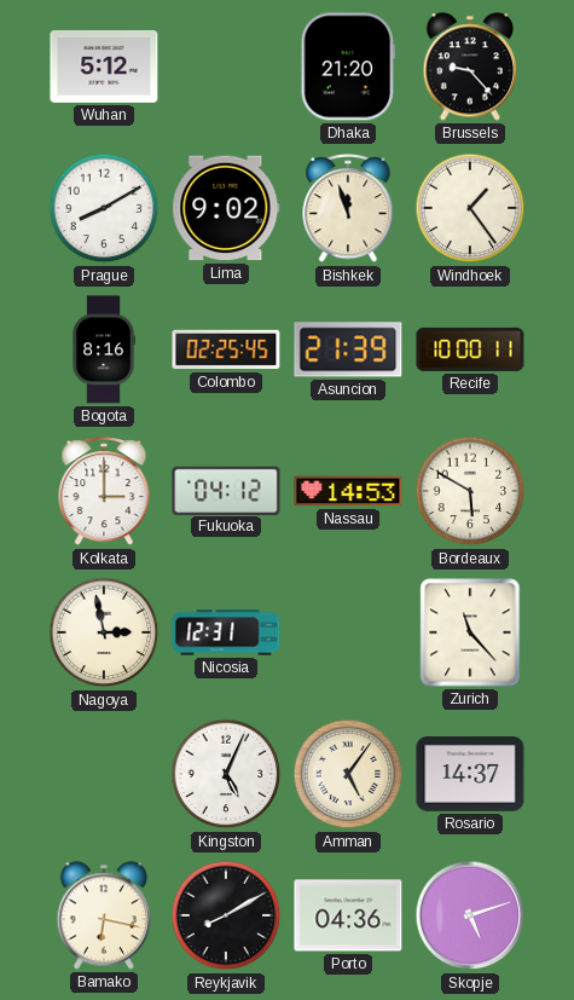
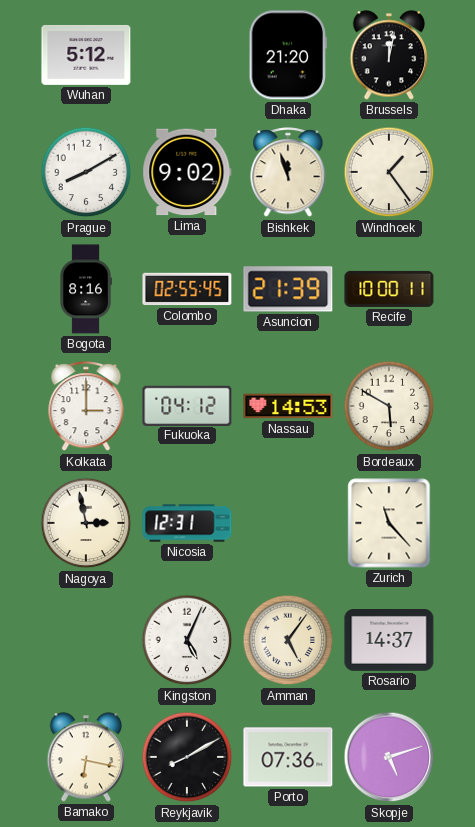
Brussels: 9:23 -> 12:02 (389, 55)
Colombo: 02:25 -> 02:55 (187, 289)
Porto: 04:36 -> 07:36 (288, 757)
